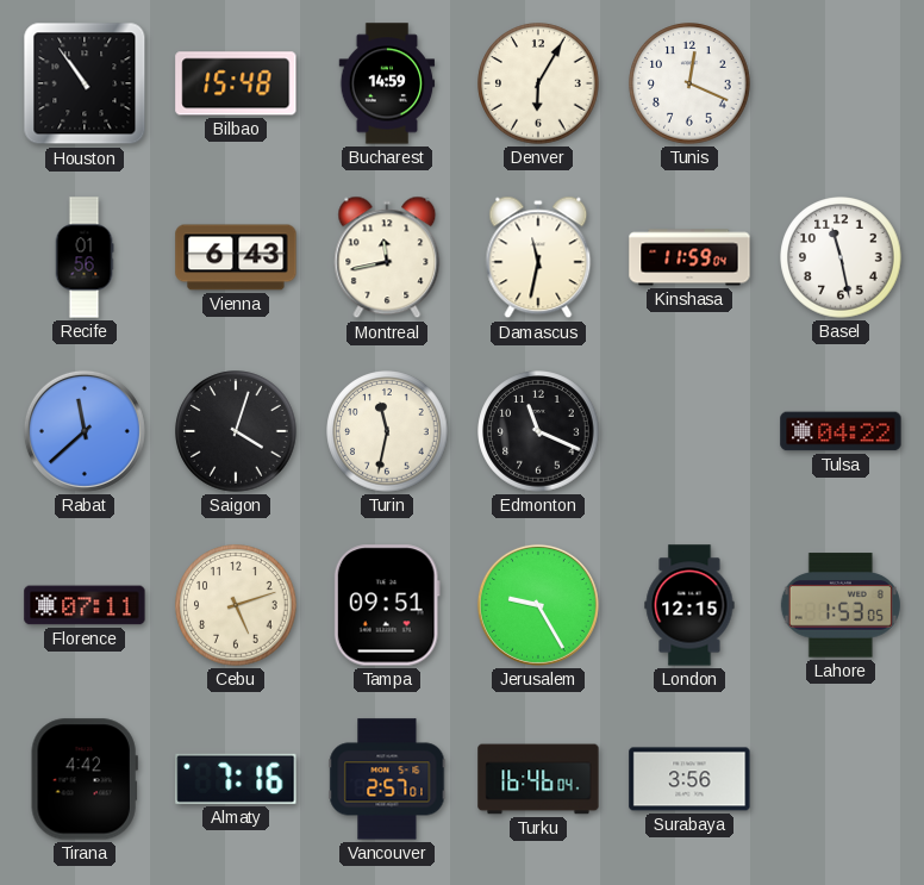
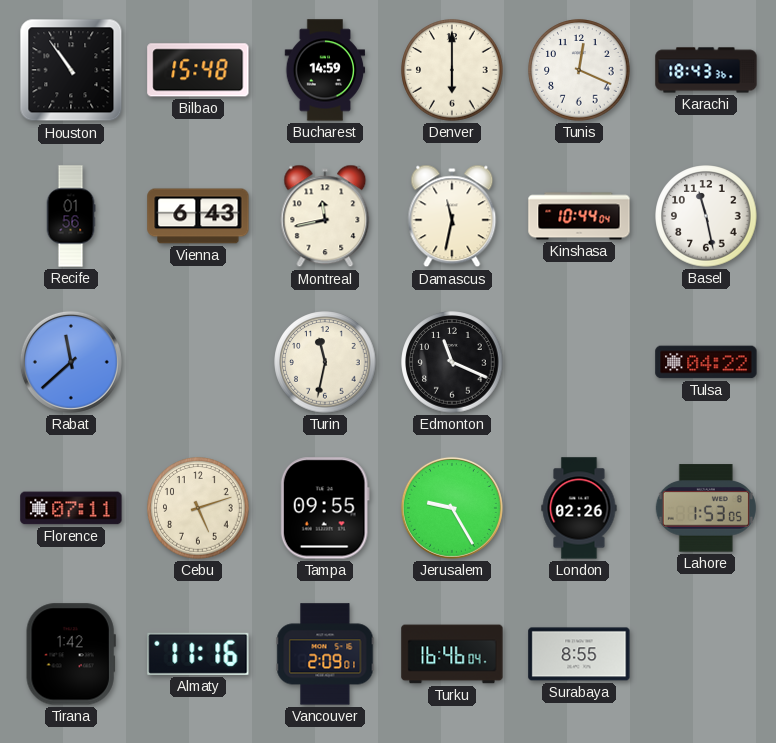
Denver: 6:05 -> 6:00 (452, 70)
Karachi: none -> 18:43 (706, 70)
Kinshasa: 11:59 -> 10:44 (579, 216)
Saigon: 4:03 -> none (236, 431)
Tampa: 09:51 -> 09:55 (325, 508)
London: 12:15 -> 02:26 (579, 508)
Tirana: 4:42 -> 1:42 (71, 654)
Almaty: 7:16 -> 11:16 (198, 654)
Vancouver: 2:57 -> 2:09 (325, 654)
Surabaya: 3:56 -> 8:55 (579, 654)
